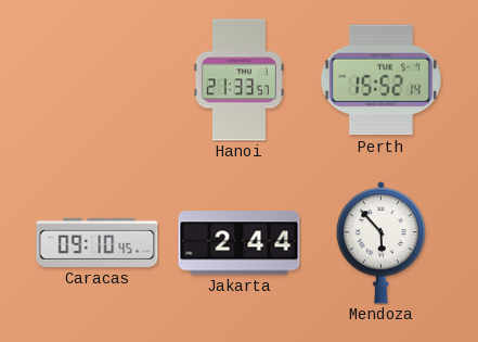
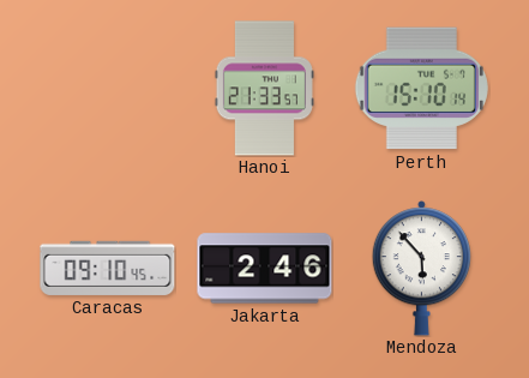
Perth: 15:52 -> 15:10 (421, 89)
Jakarta: 2:44 -> 2:46 (265, 269)
